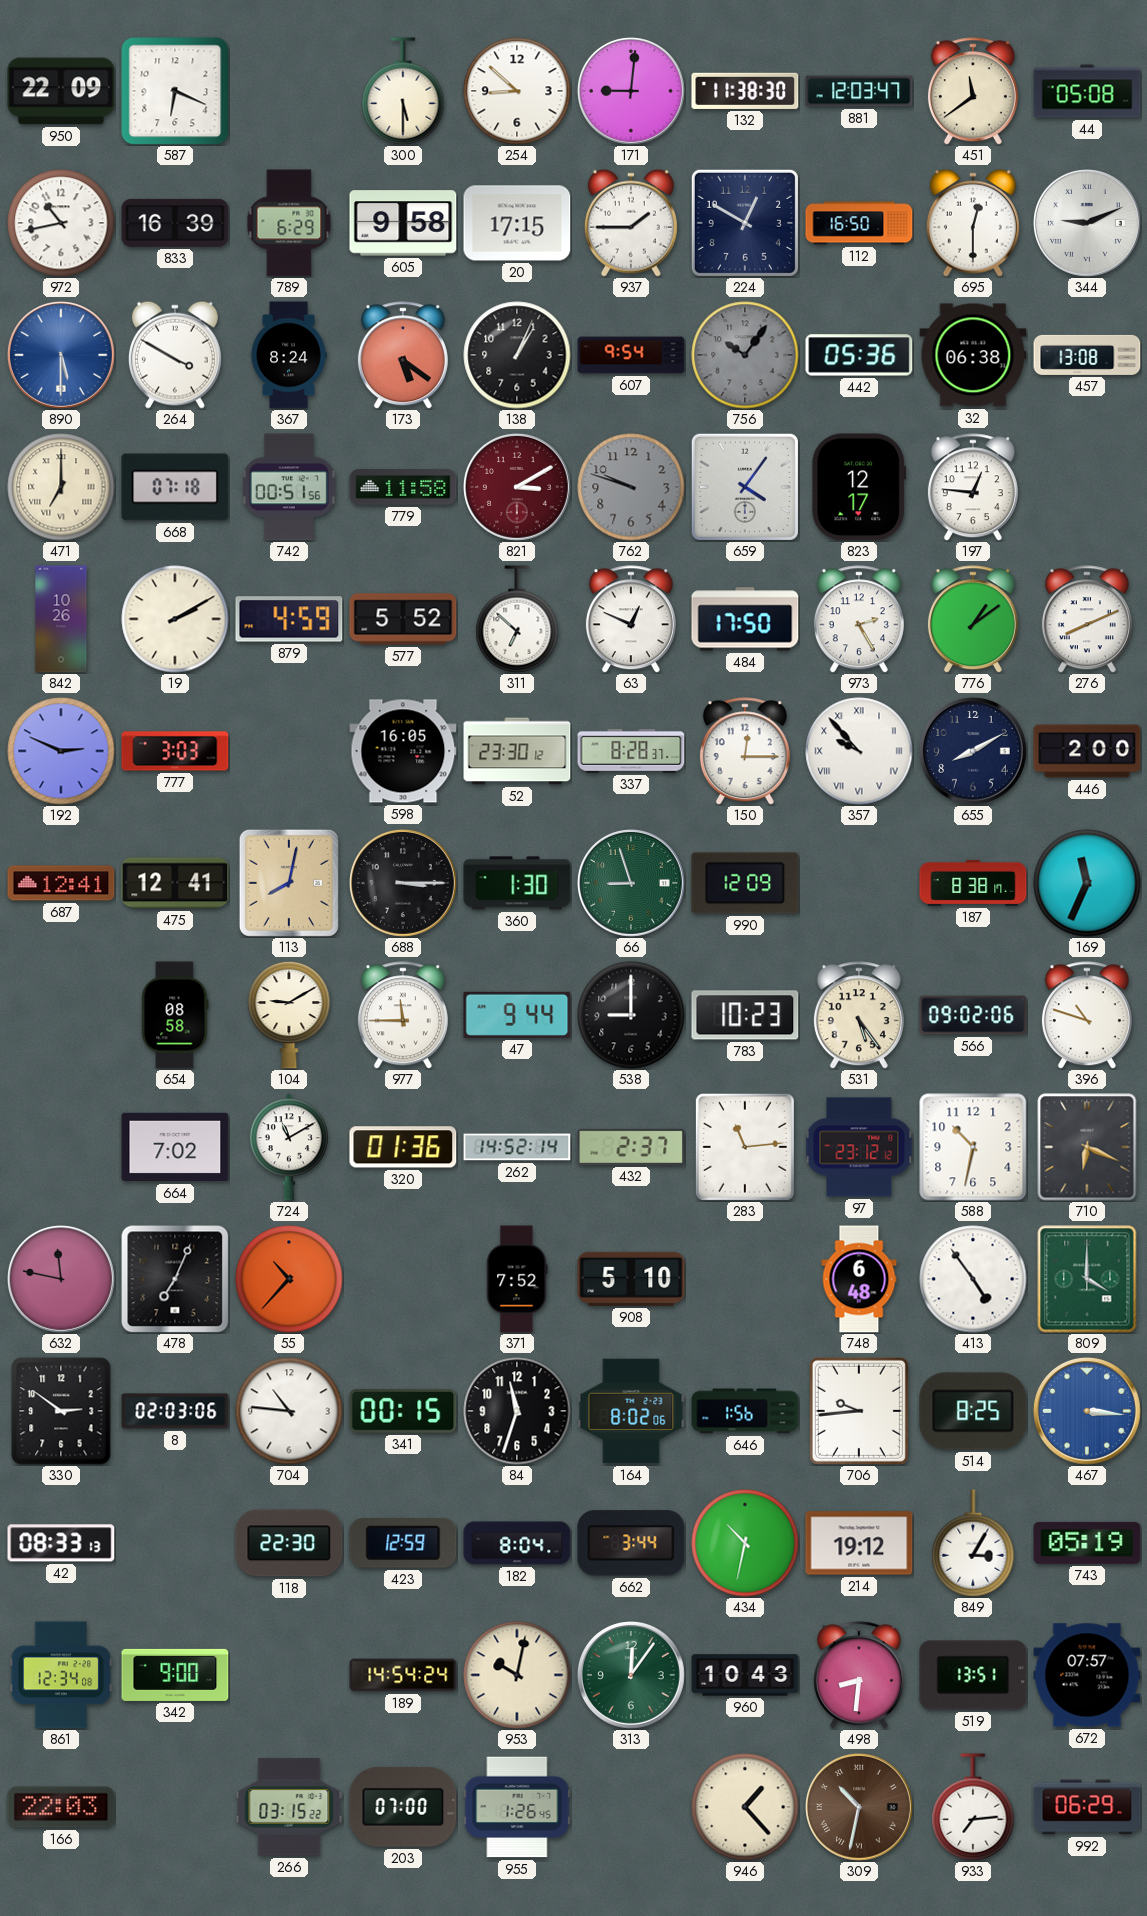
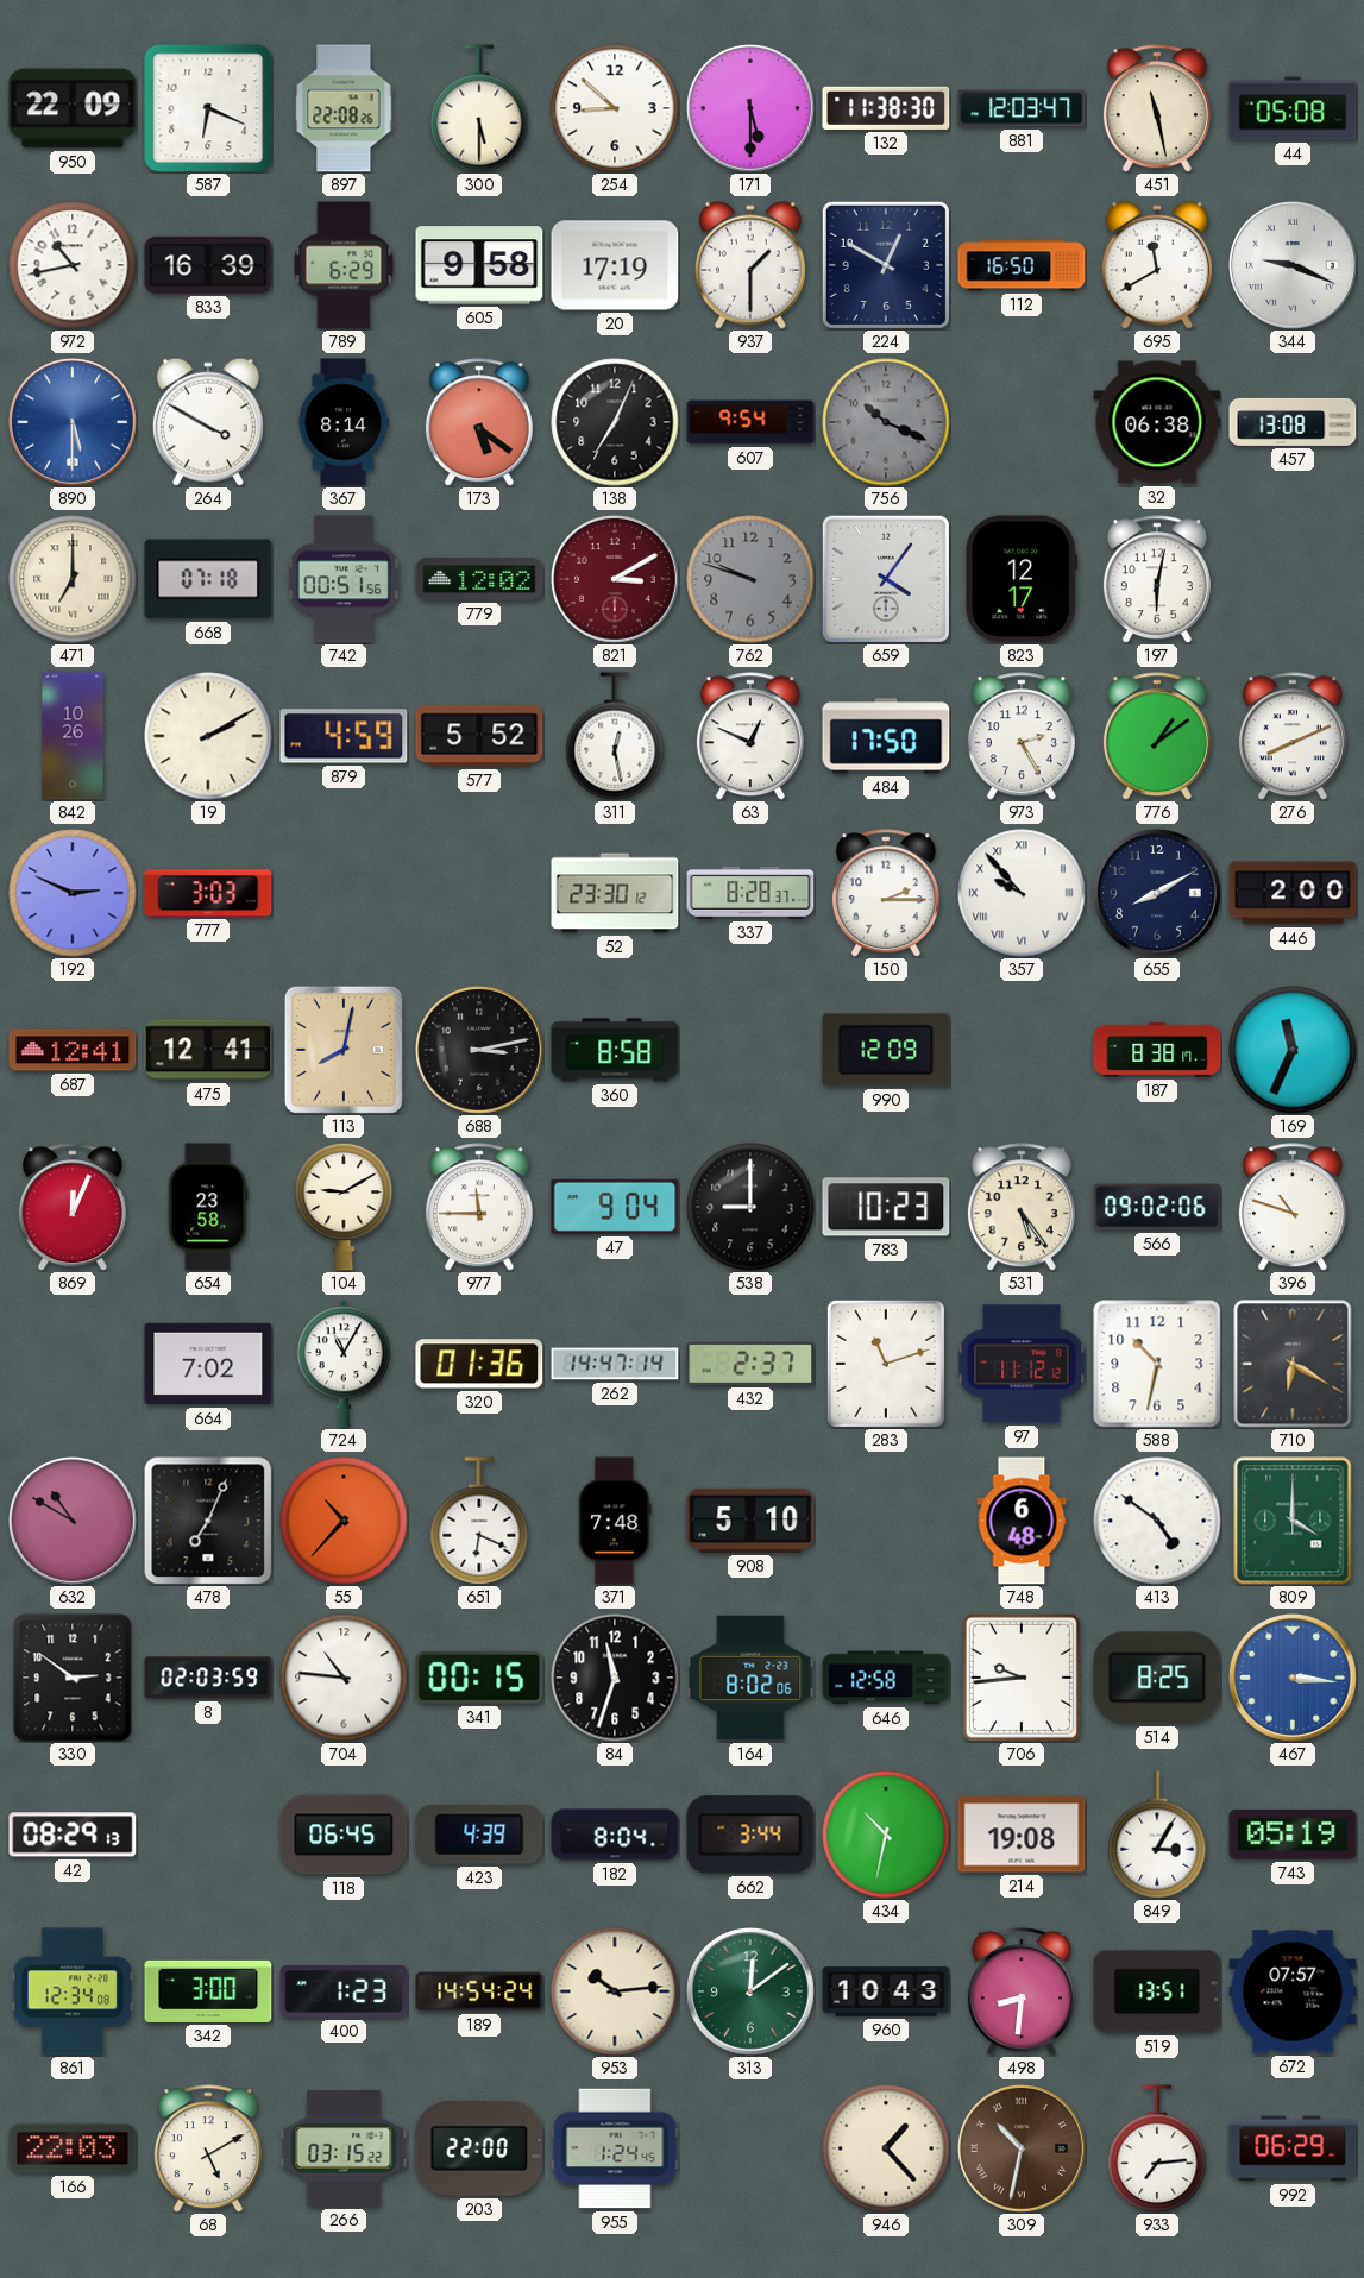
897: none -> 22:08 (344, 108)
171: 9:01 -> 5:30 (750, 108)
451: 11:39 -> 11:28 (1157, 108)
20: 17:15 -> 17:19 (615, 265)
937: 1:45 -> 1:30 (750, 265)
695: 12:30 -> 11:40 (1157, 265)
344: 9:11 -> 9:19 (1293, 265)
367: 8:24 -> 8:14 (344, 422)
138: 1:04 -> 7:04 (615, 422)
756: 10:06 -> 10:19 (886, 422)
442: 05:36 -> none (859, 355)
779: 11:58 -> 12:02 (479, 579)
197: 12:46 -> 6:02 (1157, 579)
311: 6:52 -> 12:28 (615, 736)
598: 16:05 -> none (403, 751)
150: 12:15 -> 2:15 (886, 893)
688: 3:15 -> 3:13 (479, 1050)
360: 1:30 -> 8:58 (615, 1050)
66: 8:57 -> none (631, 883)
869: none -> 12:04 (73, 1207)
654: 08:58 -> 23:58 (208, 1207)
47: 9:44 -> 9:04 (615, 1207)
724: 11:10 -> 11:05 (344, 1364)
262: 14:52 -> 14:47 (615, 1364)
283: 11:14 -> 11:12 (886, 1364)
97: 23:12 -> 11:12 (1022, 1364)
710: 6:19 -> 6:20 (1293, 1364)
632: 11:47 -> 10:50 (73, 1521)
651: none -> 6:19 (479, 1521)
371: 7:52 -> 7:48 (615, 1521)
413: 4:54 -> 4:51 (1157, 1521)
8: 02:03:06 -> 02:03:59 (208, 1678)
646: 1:56 -> 12:58 (886, 1678)
42: 08:33 -> 08:29 (73, 1835)
118: 22:30 -> 06:45 (344, 1835)
423: 12:59 -> 4:39 (479, 1836)
214: 19:12 -> 19:08 (1022, 1835)
342: 9:00 -> 3:00 (208, 1991)
400: none -> 1:23 (344, 1991)
953: 10:02 -> 10:14 (615, 1991)
313: 12:06 -> 12:09 (750, 1991)
68: none -> 5:10 (208, 2148)
203: 07:00 -> 22:00 (479, 2148)
955: 1:26 -> 1:24 (615, 2148)
